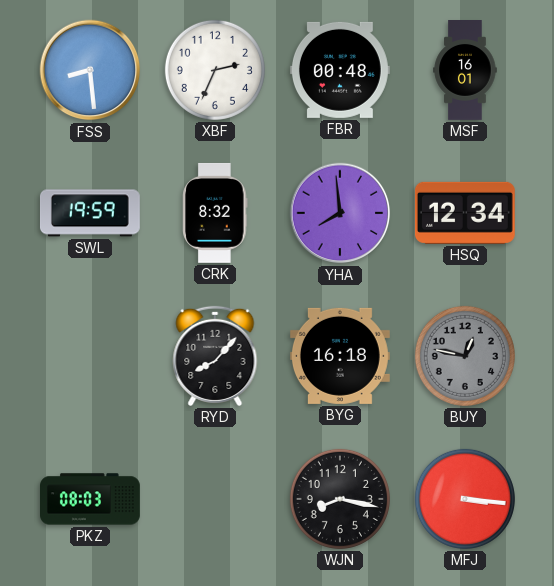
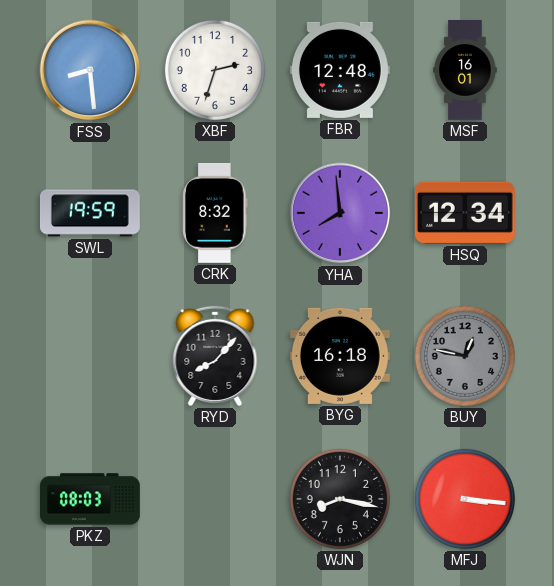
XBF: 2:34 -> 2:33 (215, 70)
FBR: 00:48 -> 12:48 (340, 70)
